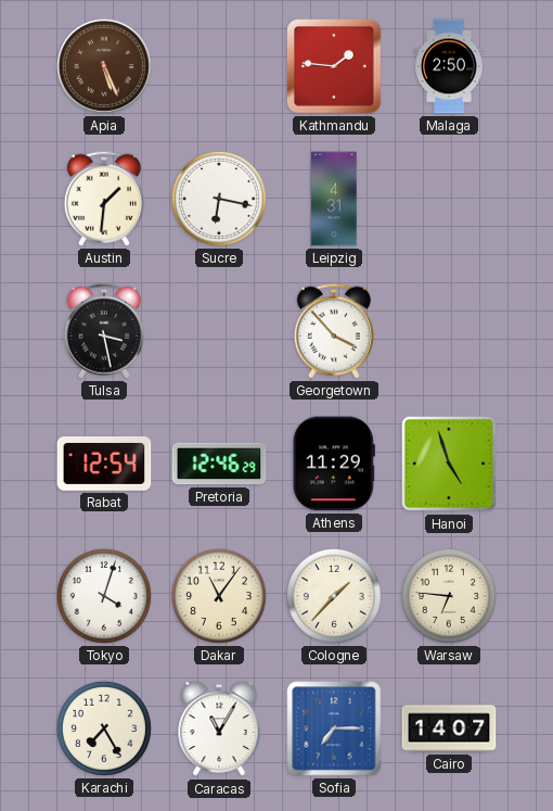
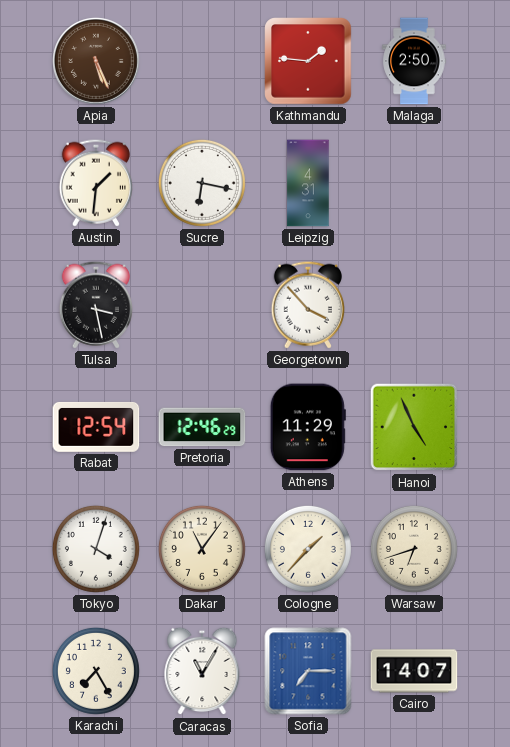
Hanoi: 4:57 -> 4:56 (414, 427)
Warsaw: 6:46 -> 6:42 (414, 549)
